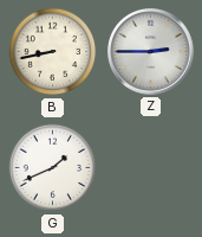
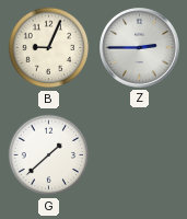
B: 8:43 -> 9:04 (49, 48)
G: 1:41 -> 1:38 (49, 155)
